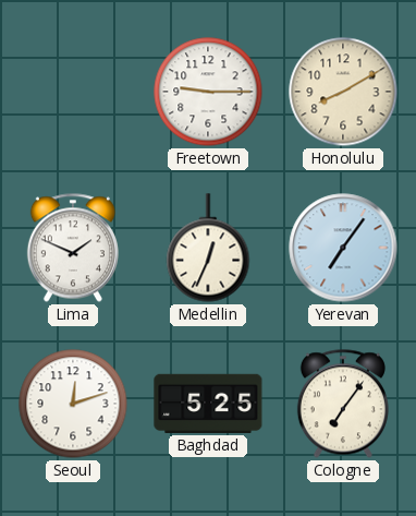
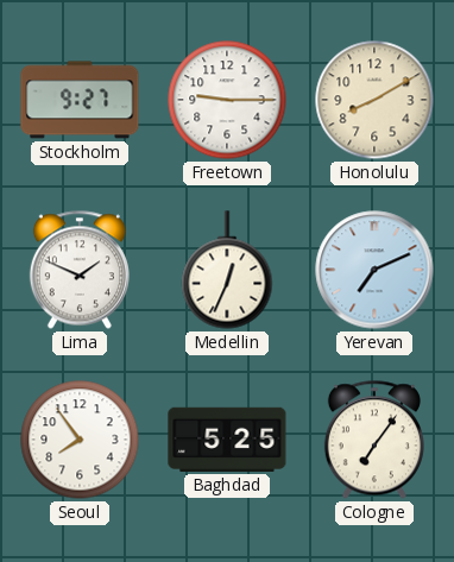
Stockholm: none -> 9:27 (80, 100)
Yerevan: 7:06 -> 7:11 (374, 270)
Seoul: 12:12 -> 7:54 (80, 440)
